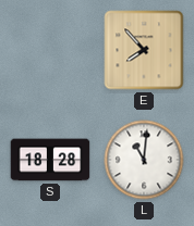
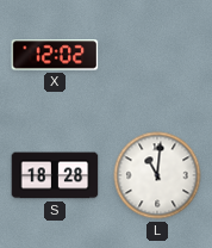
X: none -> 12:02 (55, 55)
E: 7:53 -> none (144, 50)
